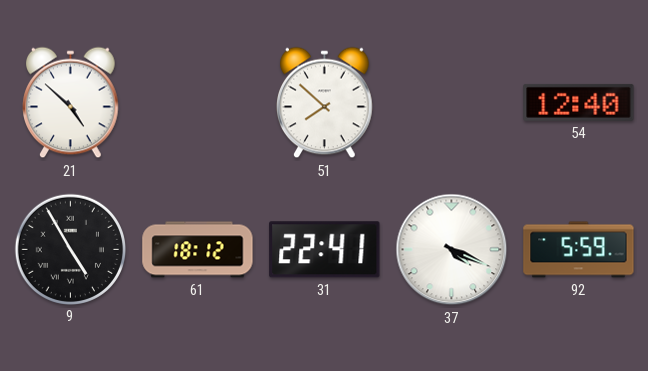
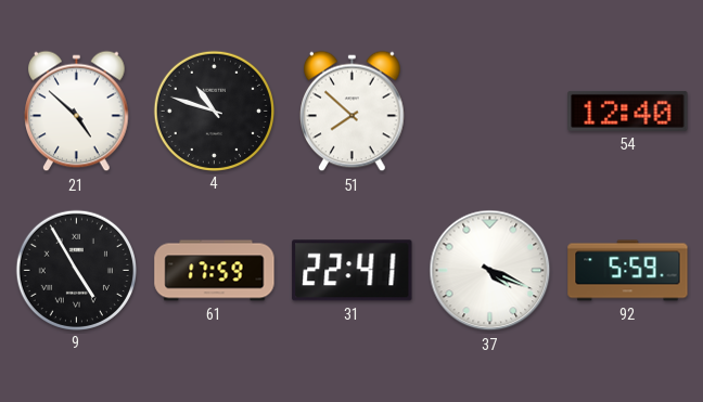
4: none -> 10:48 (214, 111)
61: 18:12 -> 17:59 (215, 271)
